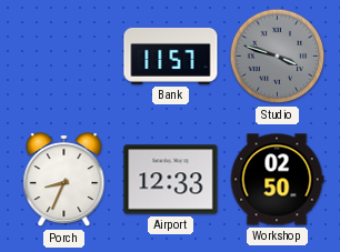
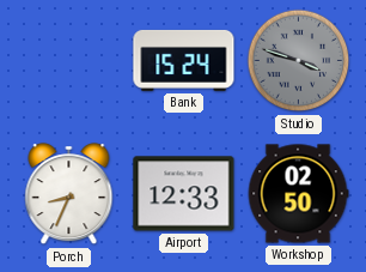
Bank: 11:57 -> 15:24 (184, 60)
